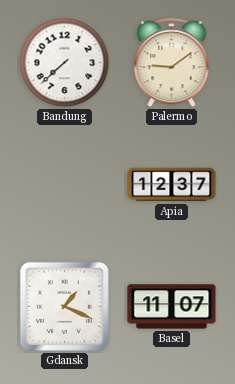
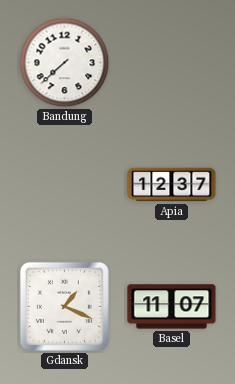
Palermo: 9:09 -> none (172, 63)
